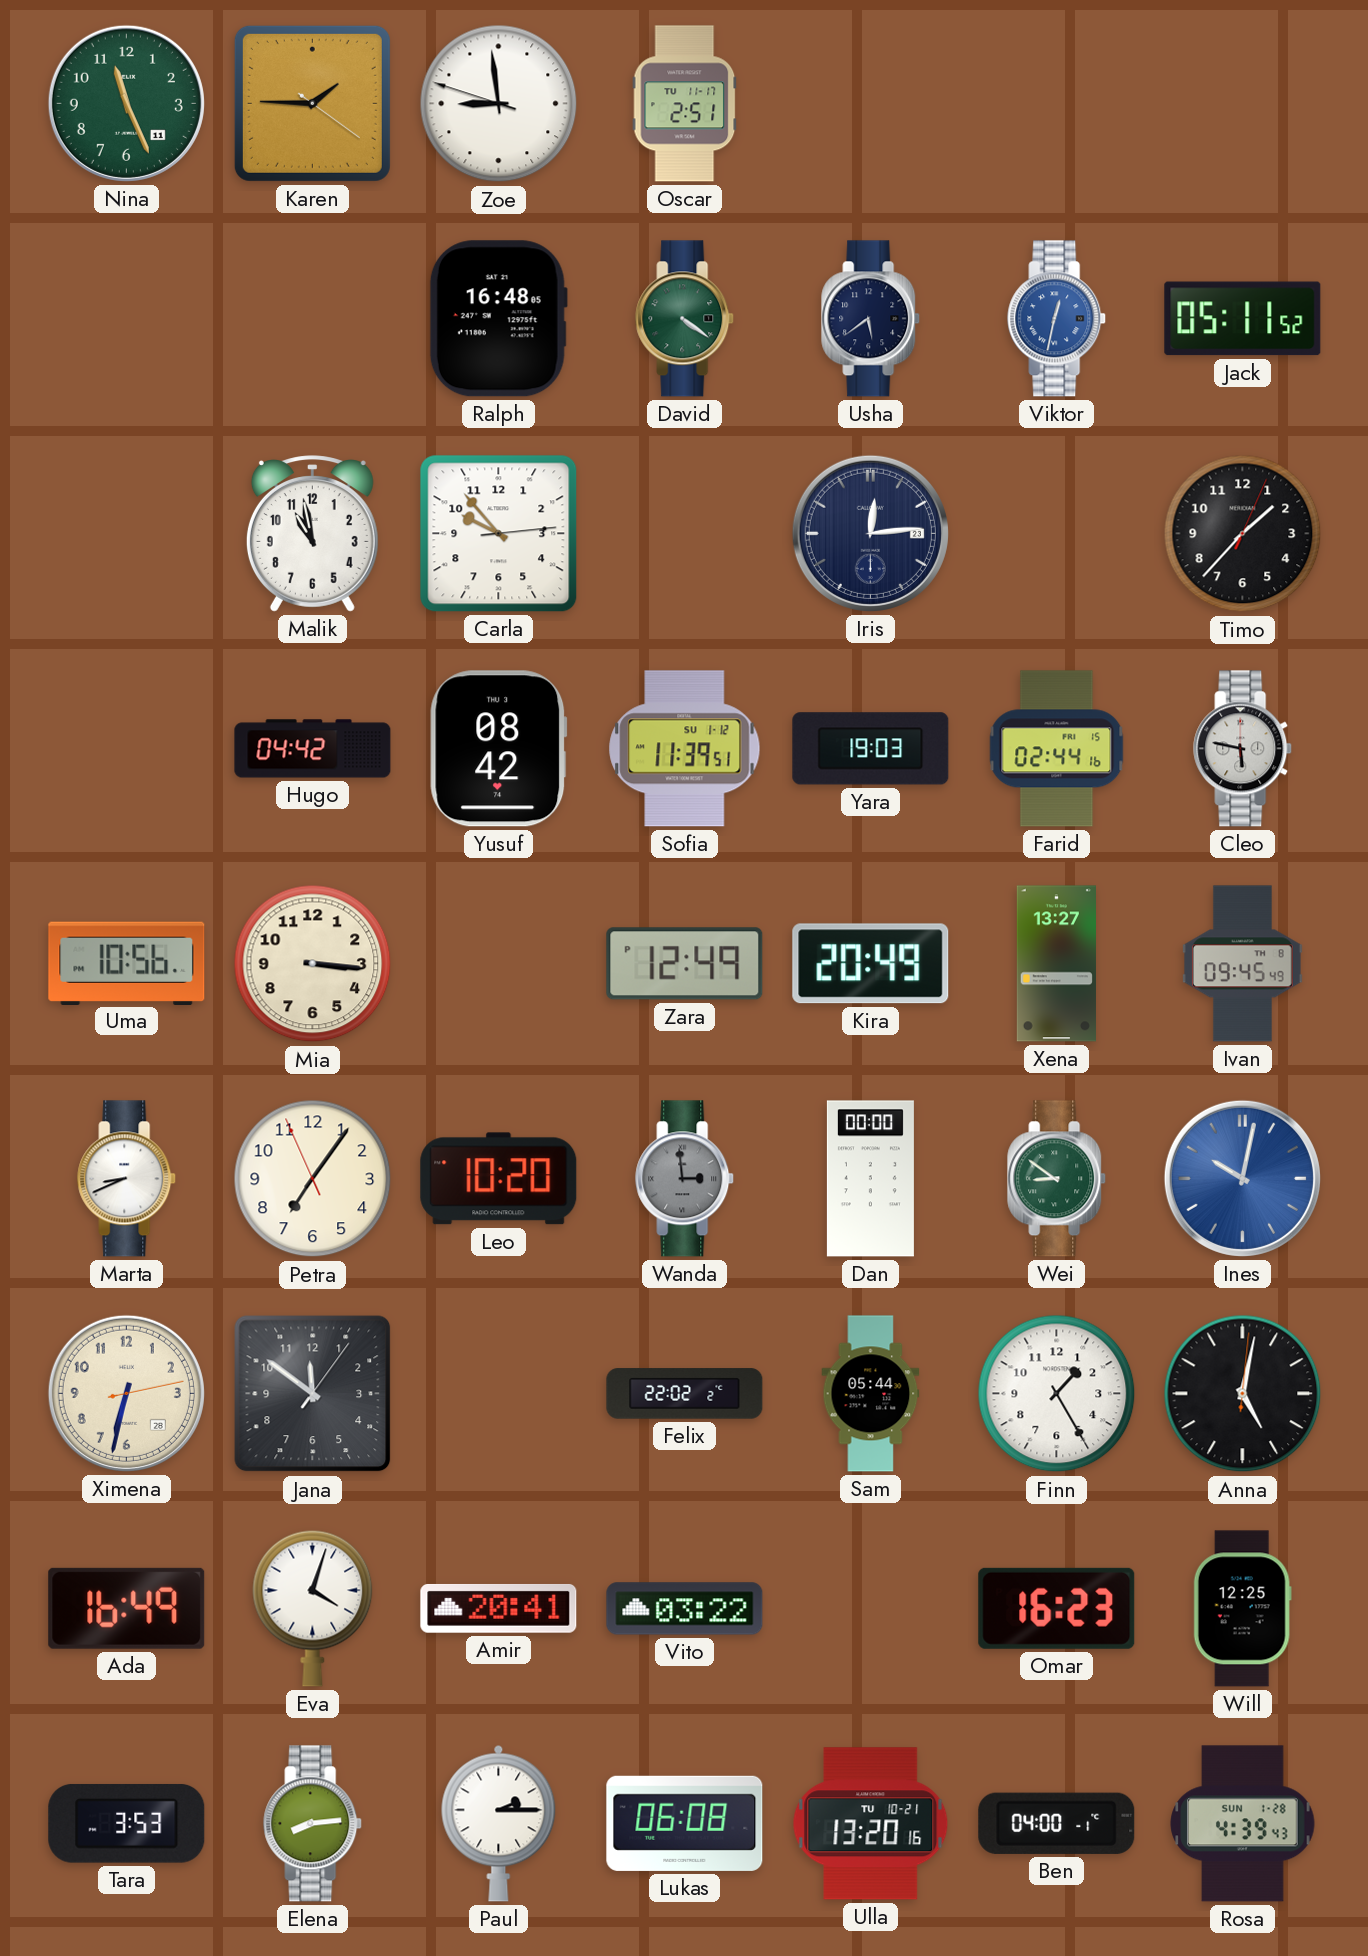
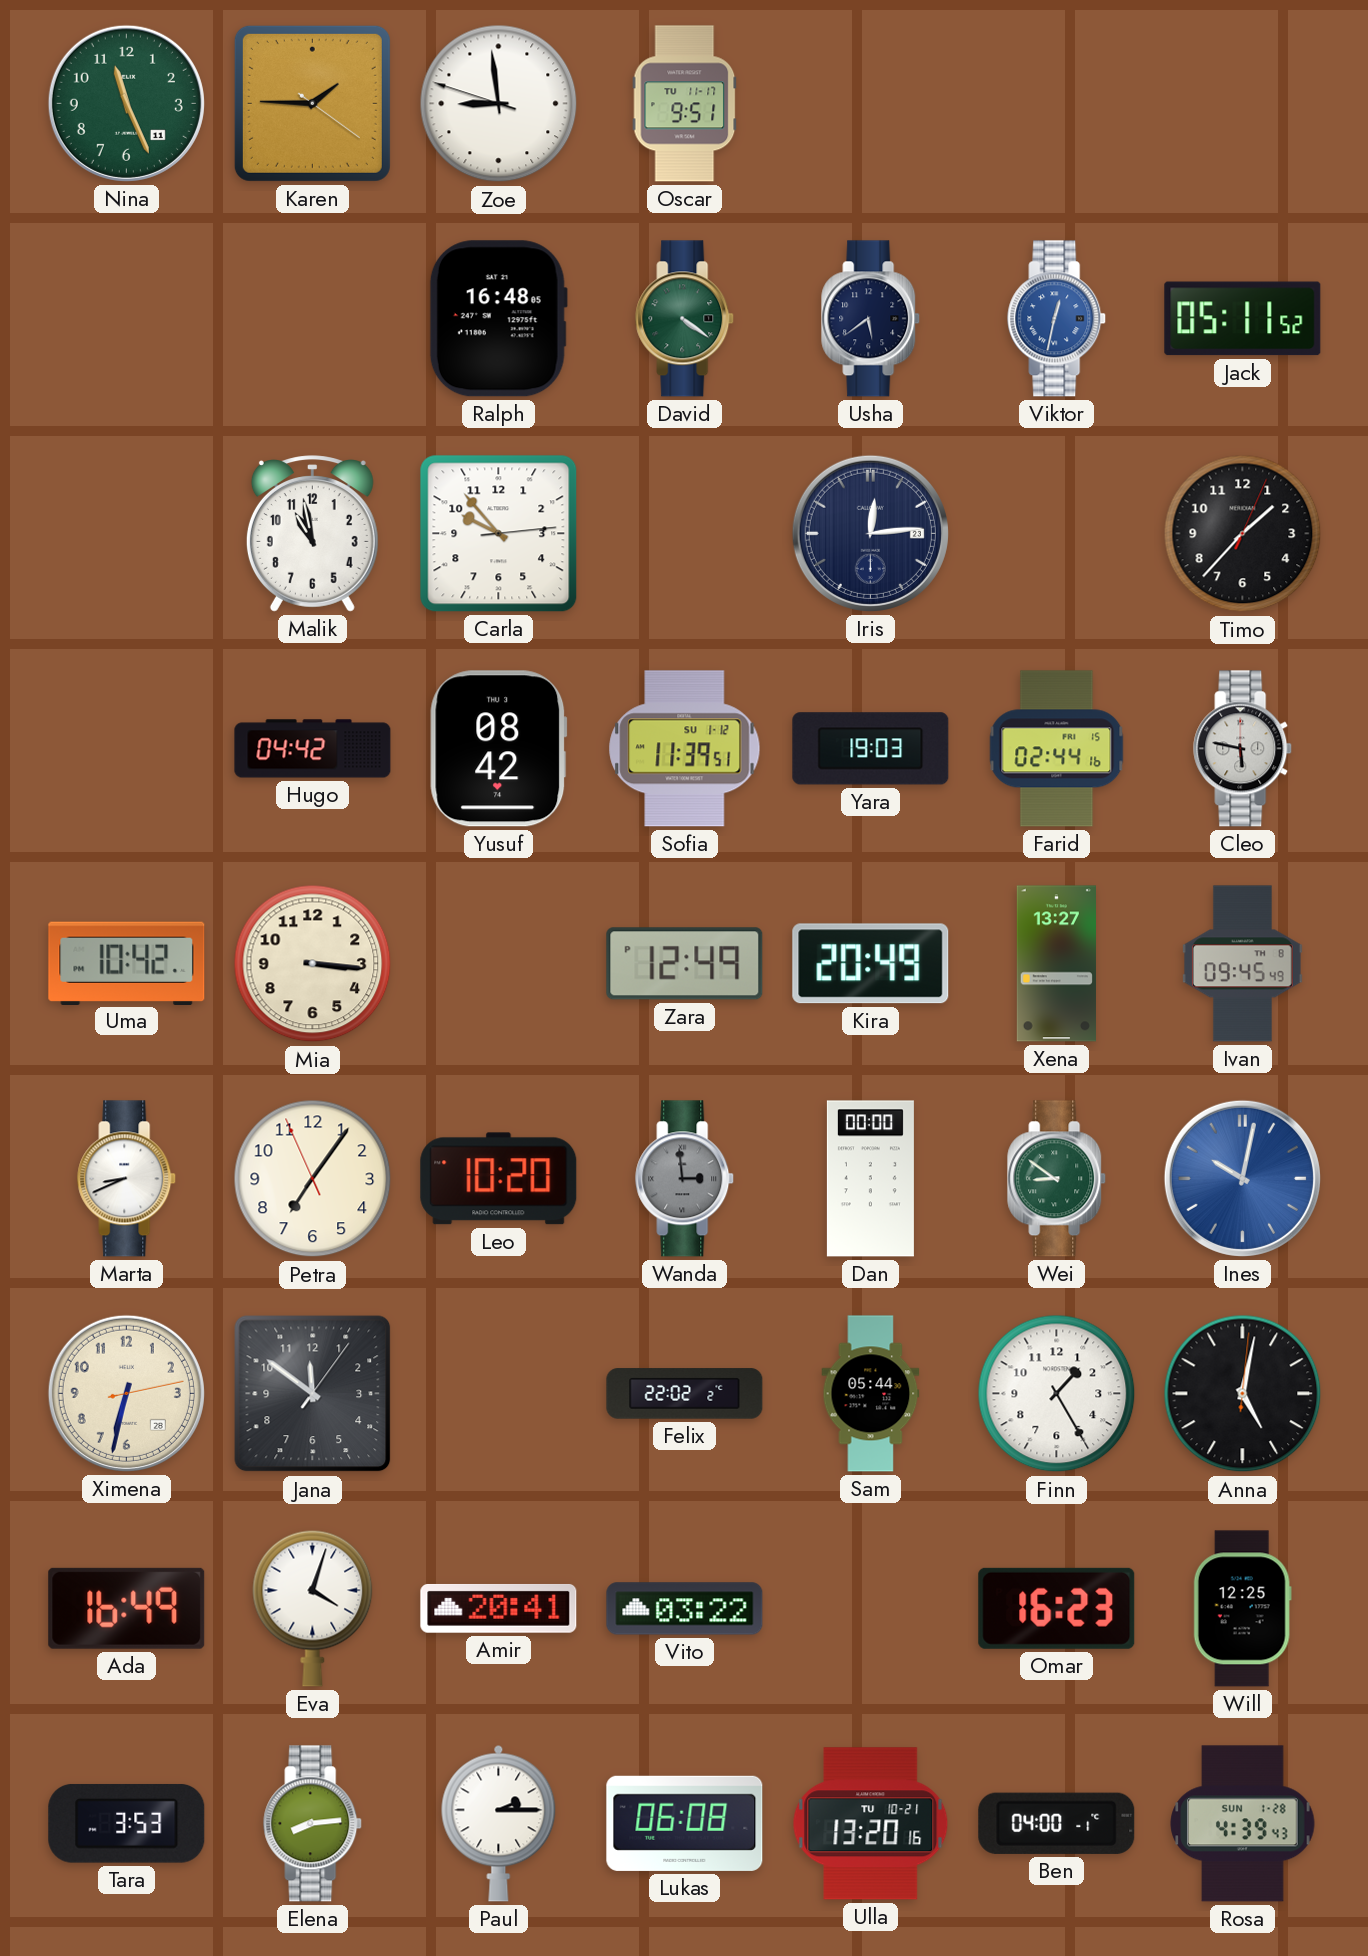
Oscar: 2:51 -> 9:51 (685, 104)
Uma: 10:56 -> 10:42 (127, 963)
